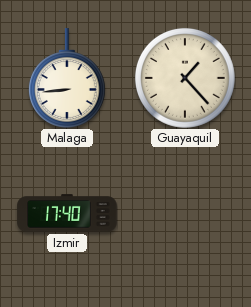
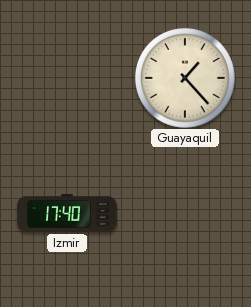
Malaga: 8:44 -> none (67, 78)
